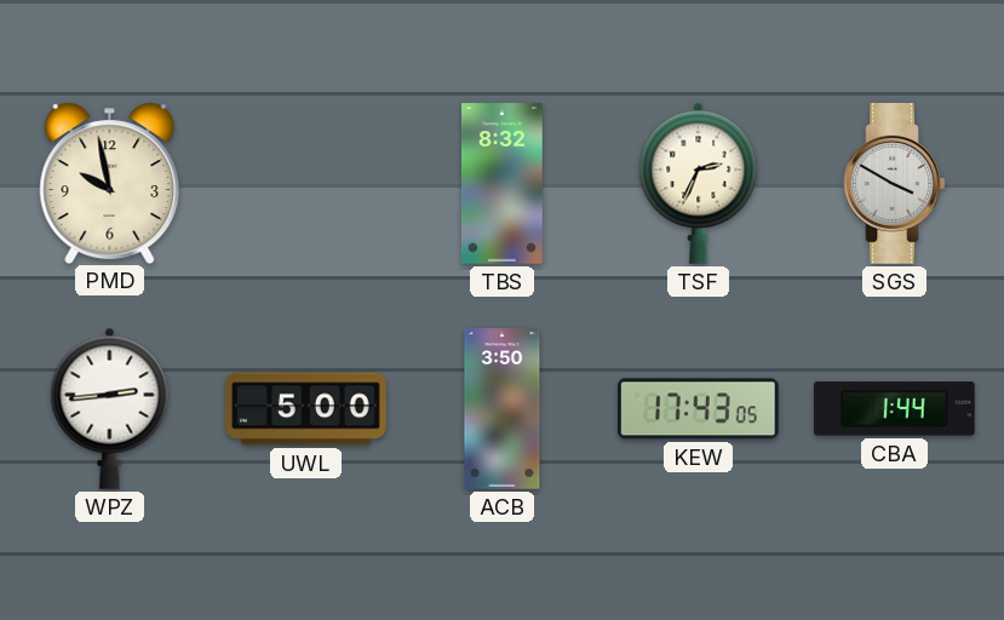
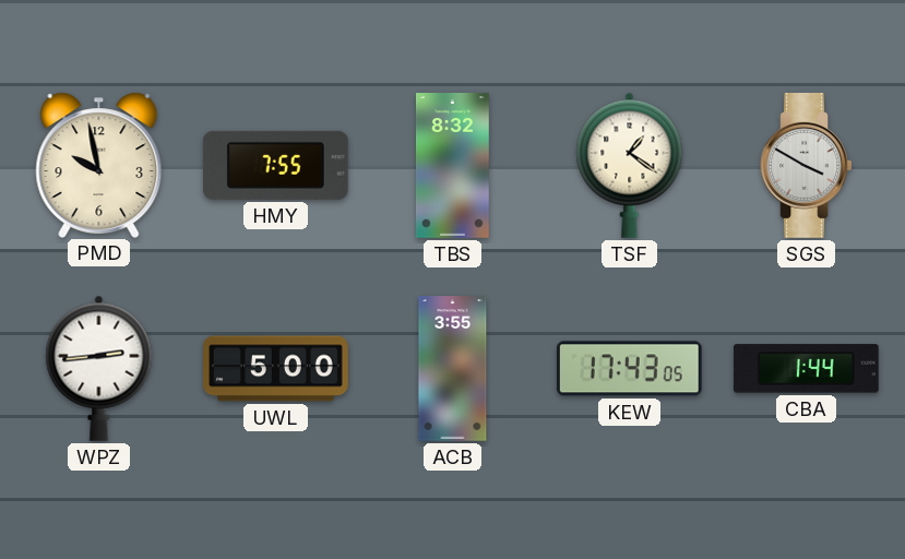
HMY: none -> 7:55 (275, 165)
TSF: 2:34 -> 1:21 (630, 165)
ACB: 3:50 -> 3:55 (453, 369)
